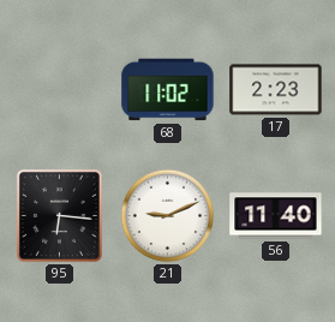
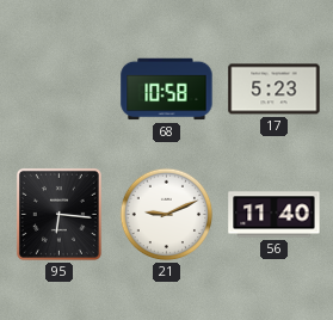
68: 11:02 -> 10:58 (167, 90)
17: 2:23 -> 5:23 (275, 90)
